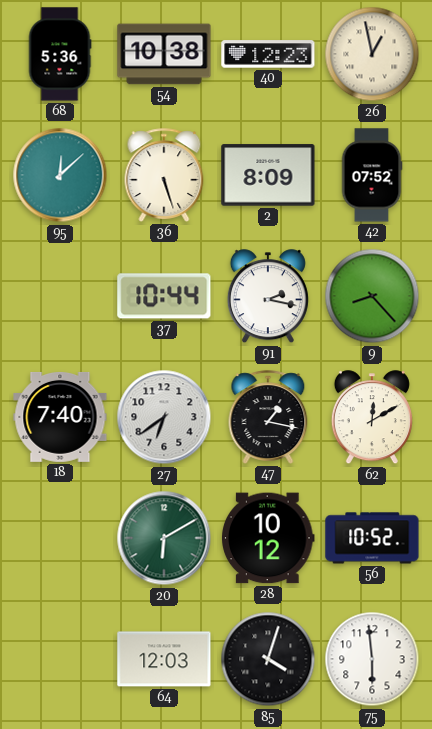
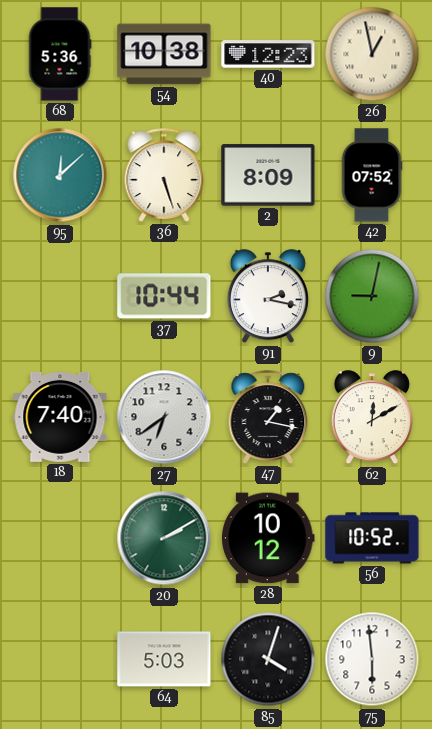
9: 8:23 -> 9:02 (372, 296)
20: 6:10 -> 2:10 (164, 538)
64: 12:03 -> 5:03 (164, 659)
